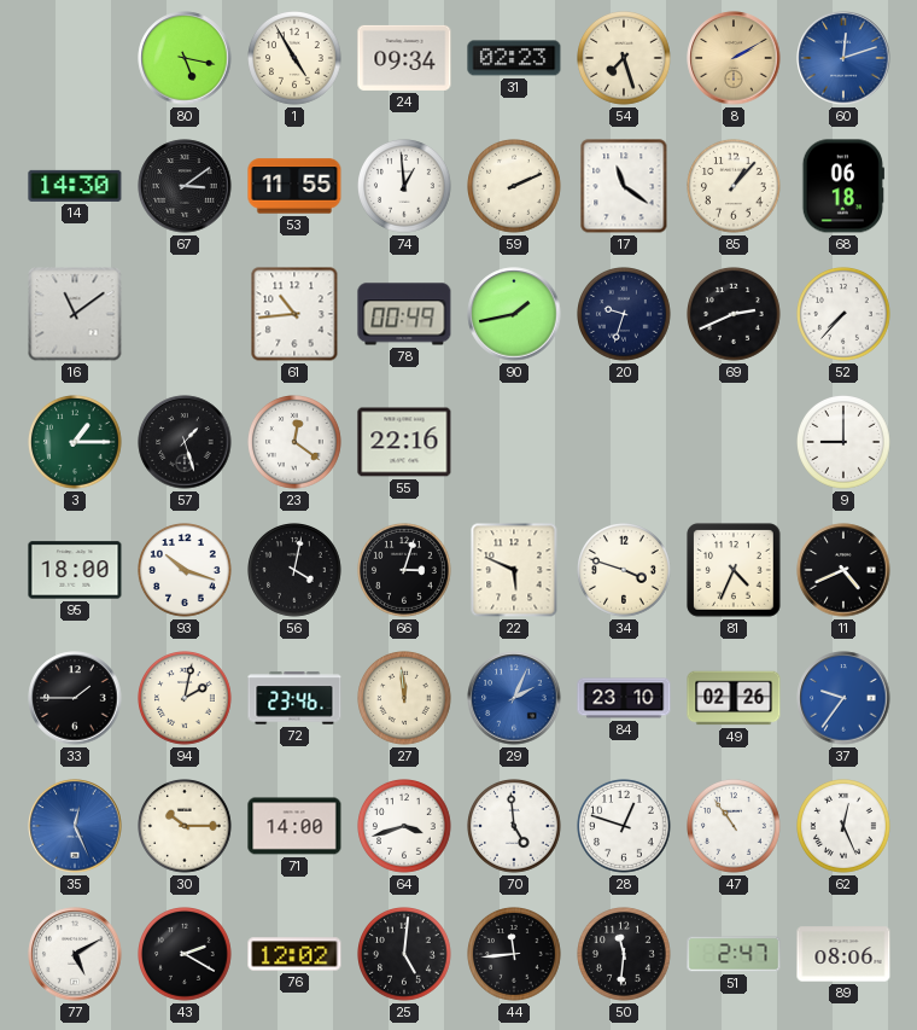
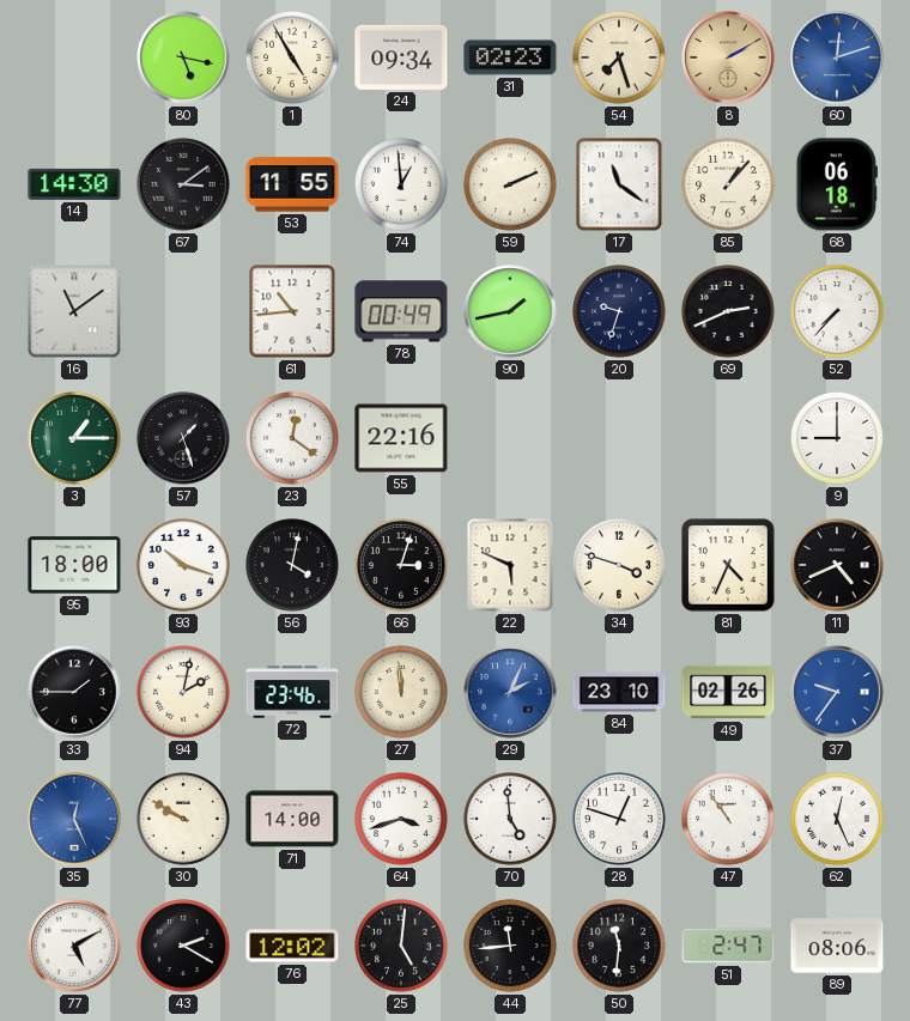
30: 10:15 -> 9:50 (184, 820)
